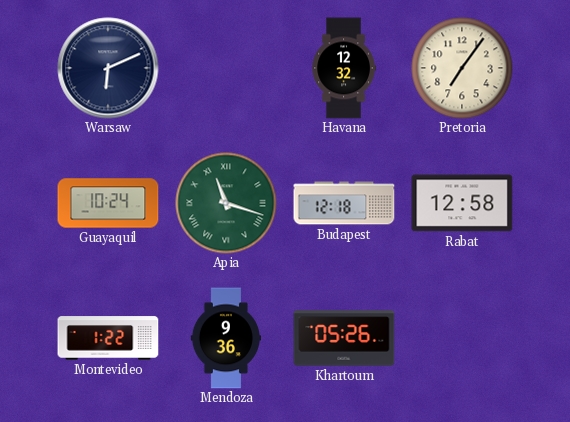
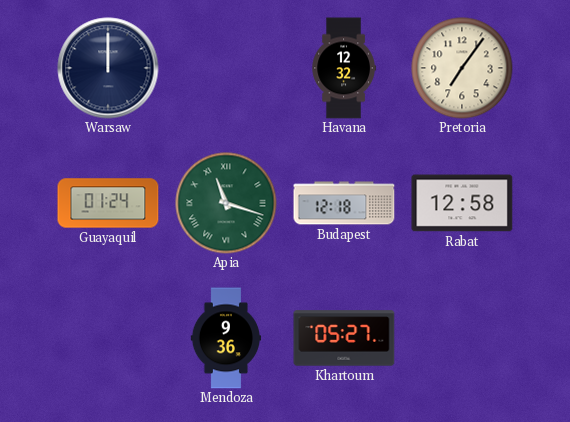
Warsaw: 6:11 -> 12:00 (108, 68)
Guayaquil: 10:24 -> 01:24 (108, 203)
Montevideo: 1:22 -> none (108, 338)
Khartoum: 05:26 -> 05:27 (344, 338)
